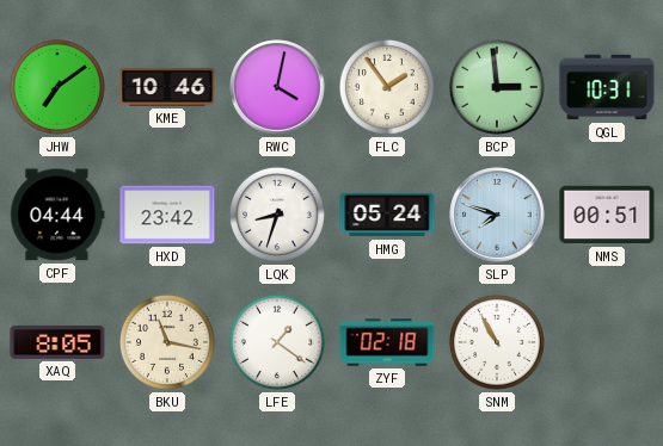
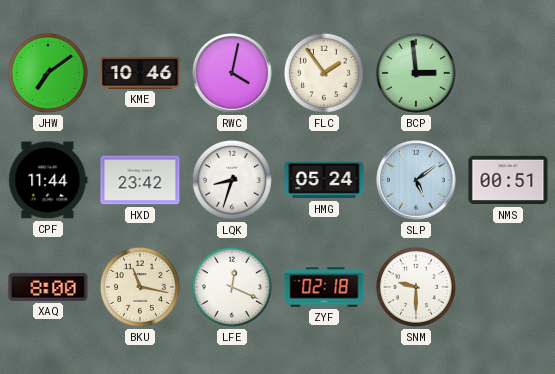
QGL: 10:31 -> none (607, 87)
CPF: 04:44 -> 11:44 (48, 180)
SLP: 7:48 -> 5:09 (416, 180)
XAQ: 8:05 -> 8:00 (48, 287)
LFE: 1:21 -> 12:19 (232, 287)
SNM: 10:55 -> 9:30 (416, 287)
